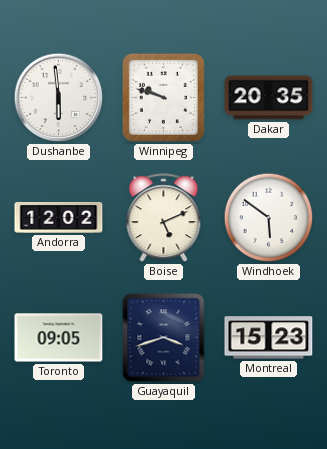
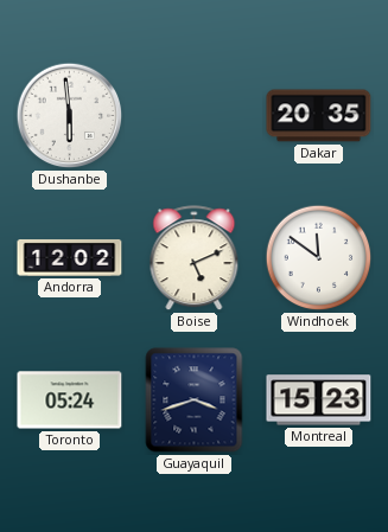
Winnipeg: 9:48 -> none (163, 97)
Windhoek: 5:51 -> 11:51 (319, 258)
Toronto: 09:05 -> 05:24 (70, 400)
